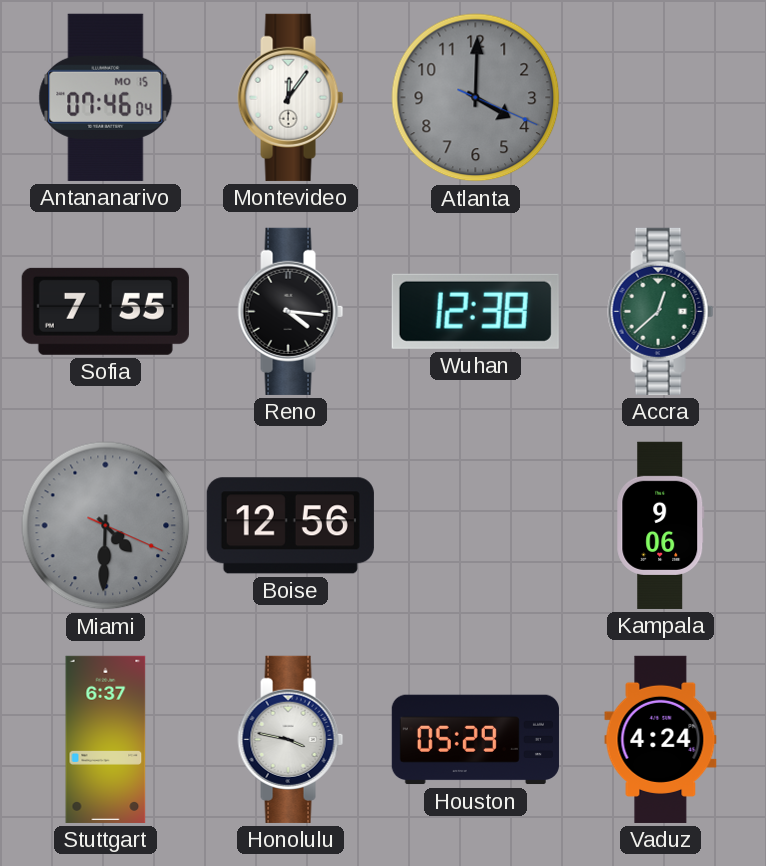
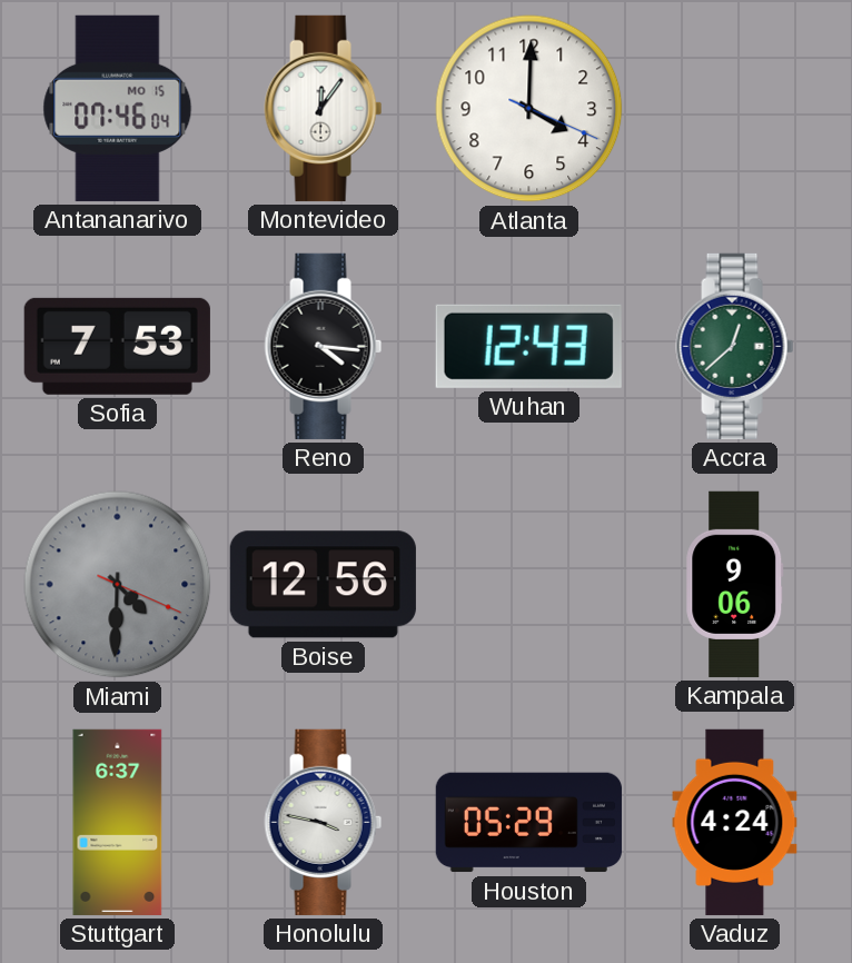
Atlanta dial: grey -> white (529, 109)
Sofia: 7:55 -> 7:53 (117, 346)
Wuhan: 12:38 -> 12:43 (528, 346)
